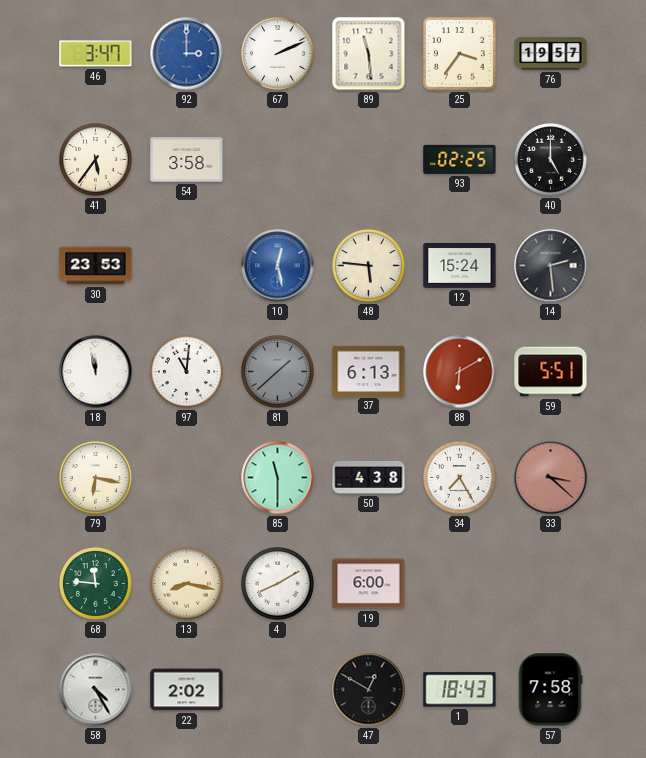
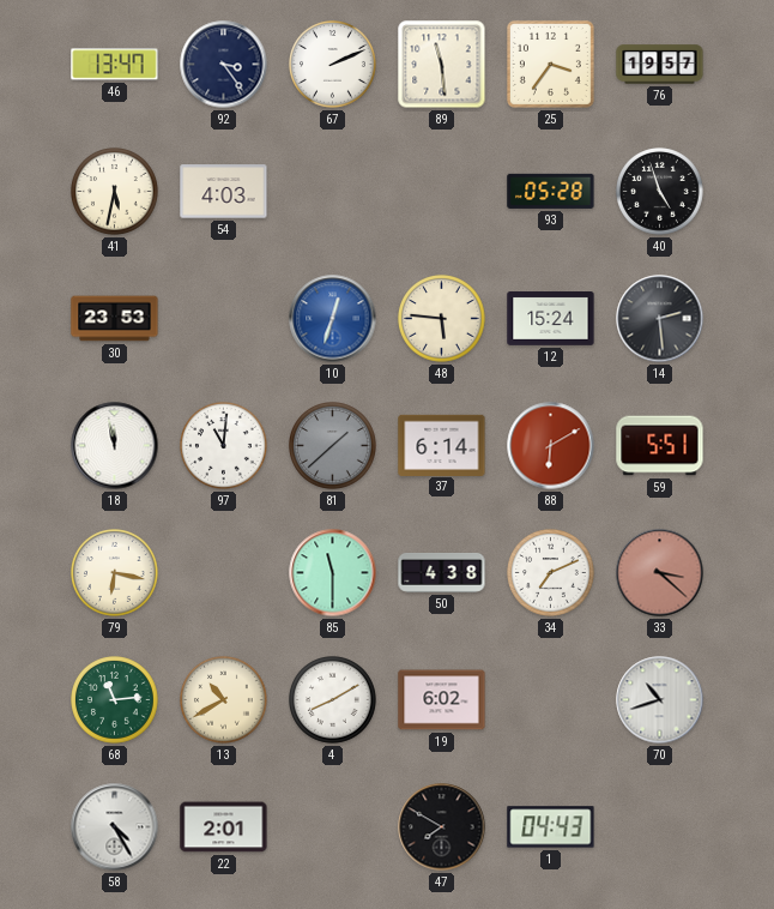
46: 3:47 -> 13:47 (115, 65)
92: 3:00 -> 3:24 (224, 65)
92 dial: blue -> navy (224, 65)
41: 5:36 -> 5:32 (115, 192)
54: 3:58 -> 4:03 (224, 192)
93: 02:25 -> 05:28 (551, 191)
40: 5:00 -> 4:57 (660, 192)
10: 12:28 -> 12:33 (333, 319)
37: 6:13 -> 6:14 (442, 445)
34: 7:25 -> 7:11 (551, 573)
68: 11:46 -> 11:14 (115, 700)
13: 8:17 -> 10:40 (224, 700)
19: 6:00 -> 6:02 (442, 700)
70: none -> 10:42 (660, 700)
22: 2:02 -> 2:01 (224, 827)
47: 12:50 -> 7:50 (442, 827)
1: 18:43 -> 04:43 (551, 827)
57: 7:58 -> none (550, 690)
